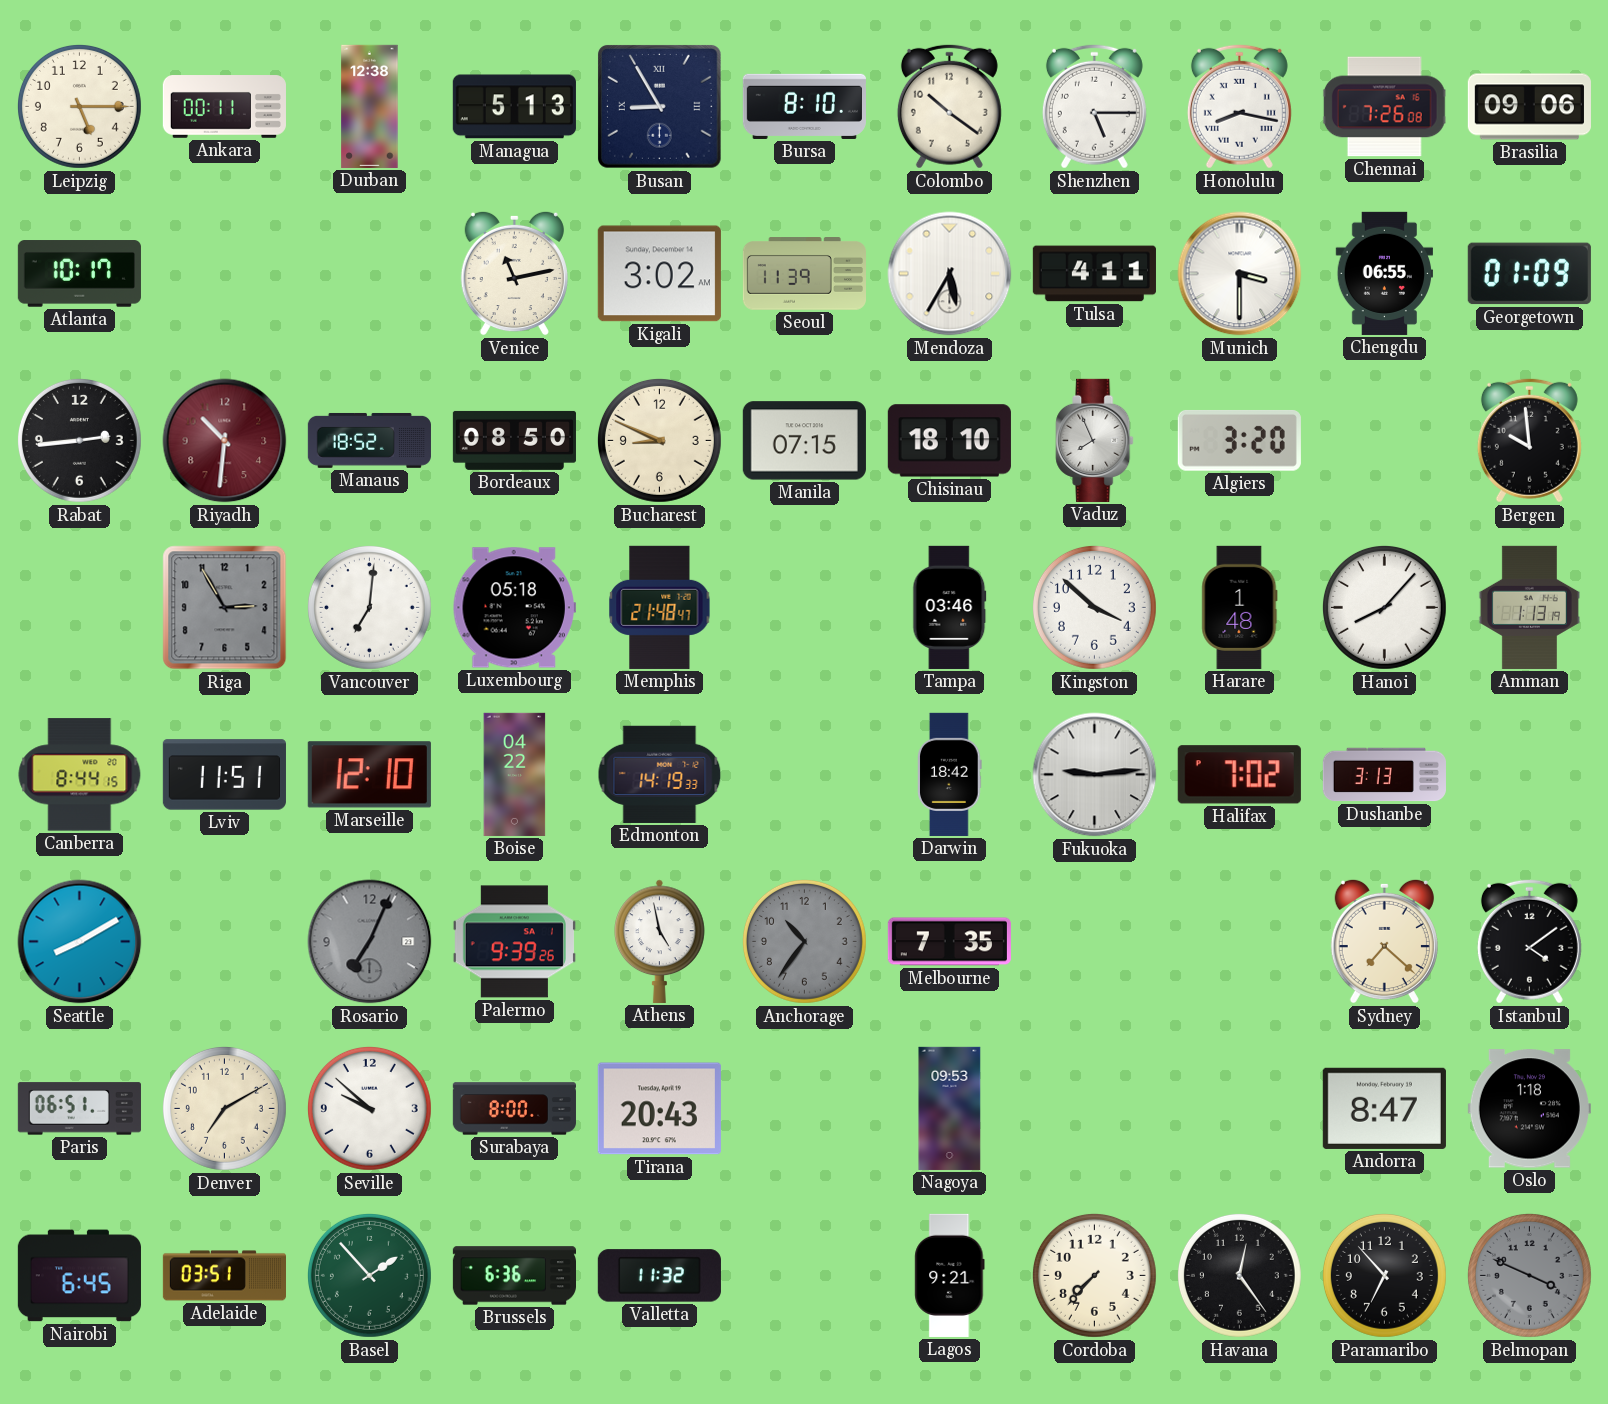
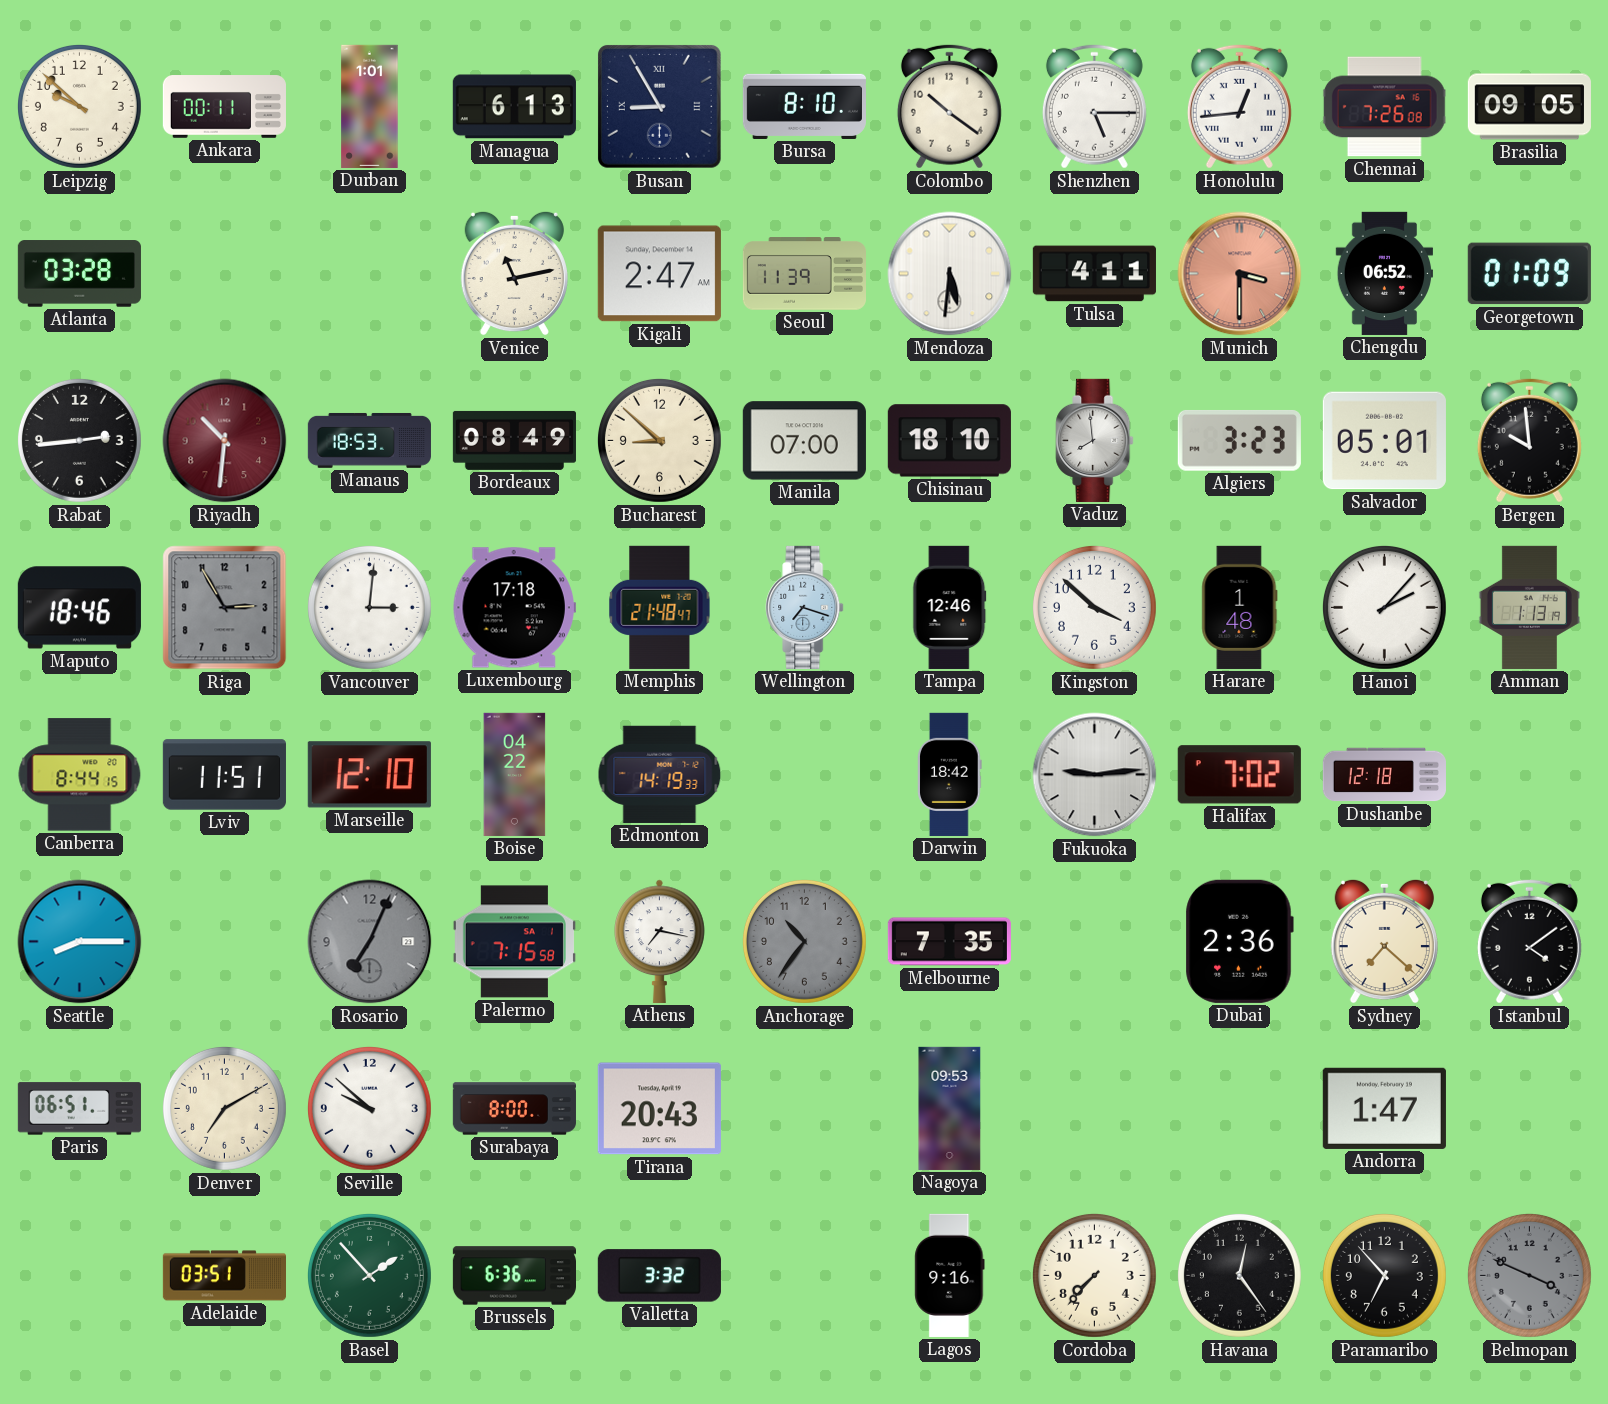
Leipzig: 5:15 -> 9:52 (79, 106)
Durban: 12:38 -> 1:01 (370, 106)
Managua: 5:13 -> 6:13 (514, 107)
Honolulu: 8:17 -> 12:44 (1239, 106)
Brasilia: 09:06 -> 09:05 (1529, 107)
Atlanta: 10:17 -> 03:28 (79, 274)
Kigali: 3:02 -> 2:47 (659, 274)
Mendoza: 5:35 -> 5:31 (950, 274)
Munich dial: white -> salmon (1240, 274)
Chengdu: 06:55 -> 06:52 (1384, 273)
Manaus: 18:52 -> 18:53 (369, 440)
Bordeaux: 08:50 -> 08:49 (514, 440)
Bucharest: 8:49 -> 8:52 (659, 440)
Manila: 07:15 -> 07:00 (804, 441)
Vaduz: 7:56 -> 7:59 (1095, 440)
Algiers: 3:20 -> 3:23 (1239, 440)
Salvador: none -> 05:01 (1384, 441)
Maputo: none -> 18:46 (79, 608)
Vancouver: 7:01 -> 3:01 (369, 607)
Luxembourg: 05:18 -> 17:18 (514, 608)
Wellington: none -> 7:18 (805, 607)
Tampa: 03:46 -> 12:46 (950, 607)
Hanoi: 8:07 -> 2:07 (1384, 607)
Dushanbe: 3:13 -> 12:18 (1384, 775)
Seattle: 8:10 -> 8:15 (80, 942)
Palermo: 9:39 -> 7:15 (514, 942)
Athens: 4:58 -> 7:17 (660, 941)
Dubai: none -> 2:36 (1239, 941)
Andorra: 8:47 -> 1:47 (1384, 1108)
Oslo: 1:18 -> none (1529, 1109)
Nairobi: 6:45 -> none (79, 1276)
Valletta: 11:32 -> 3:32 (659, 1276)
Lagos: 9:21 -> 9:16 (950, 1275)
